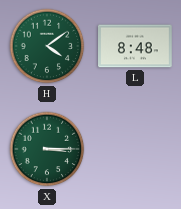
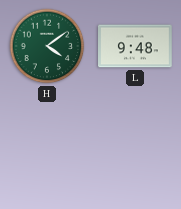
L: 8:48 -> 9:48 (136, 46)
X: 3:15 -> none (47, 149)
